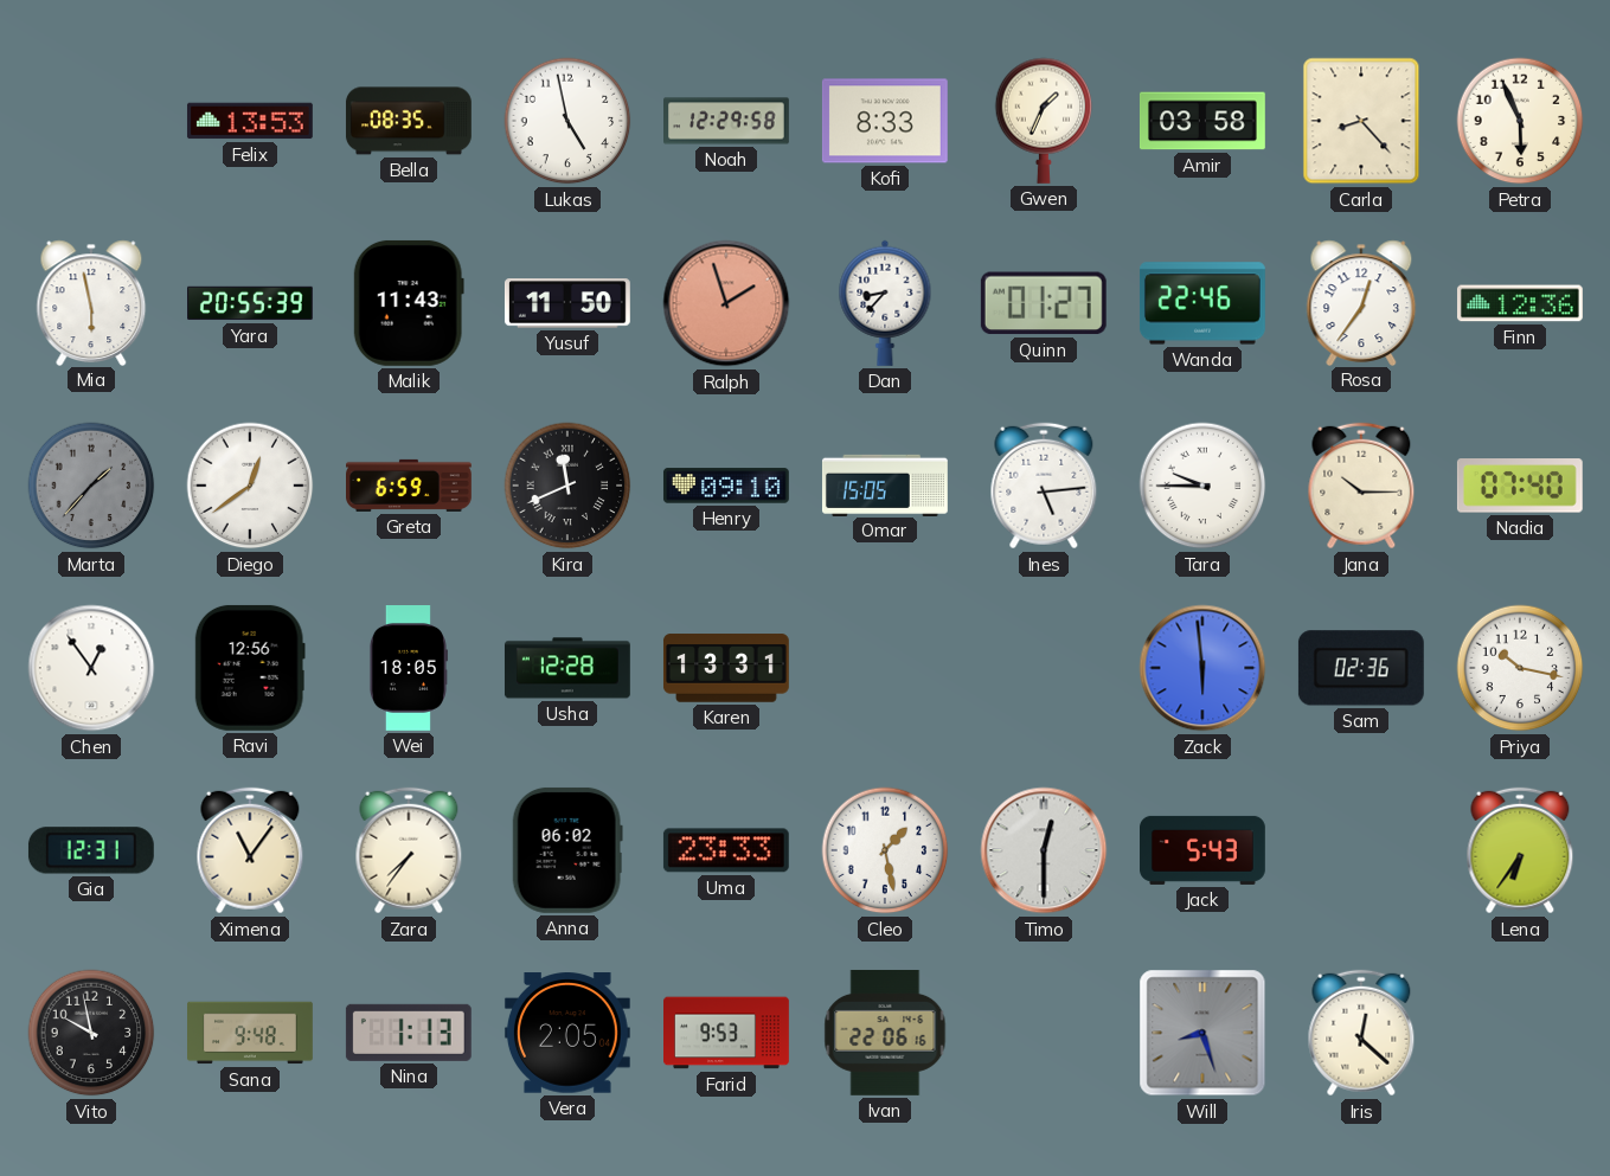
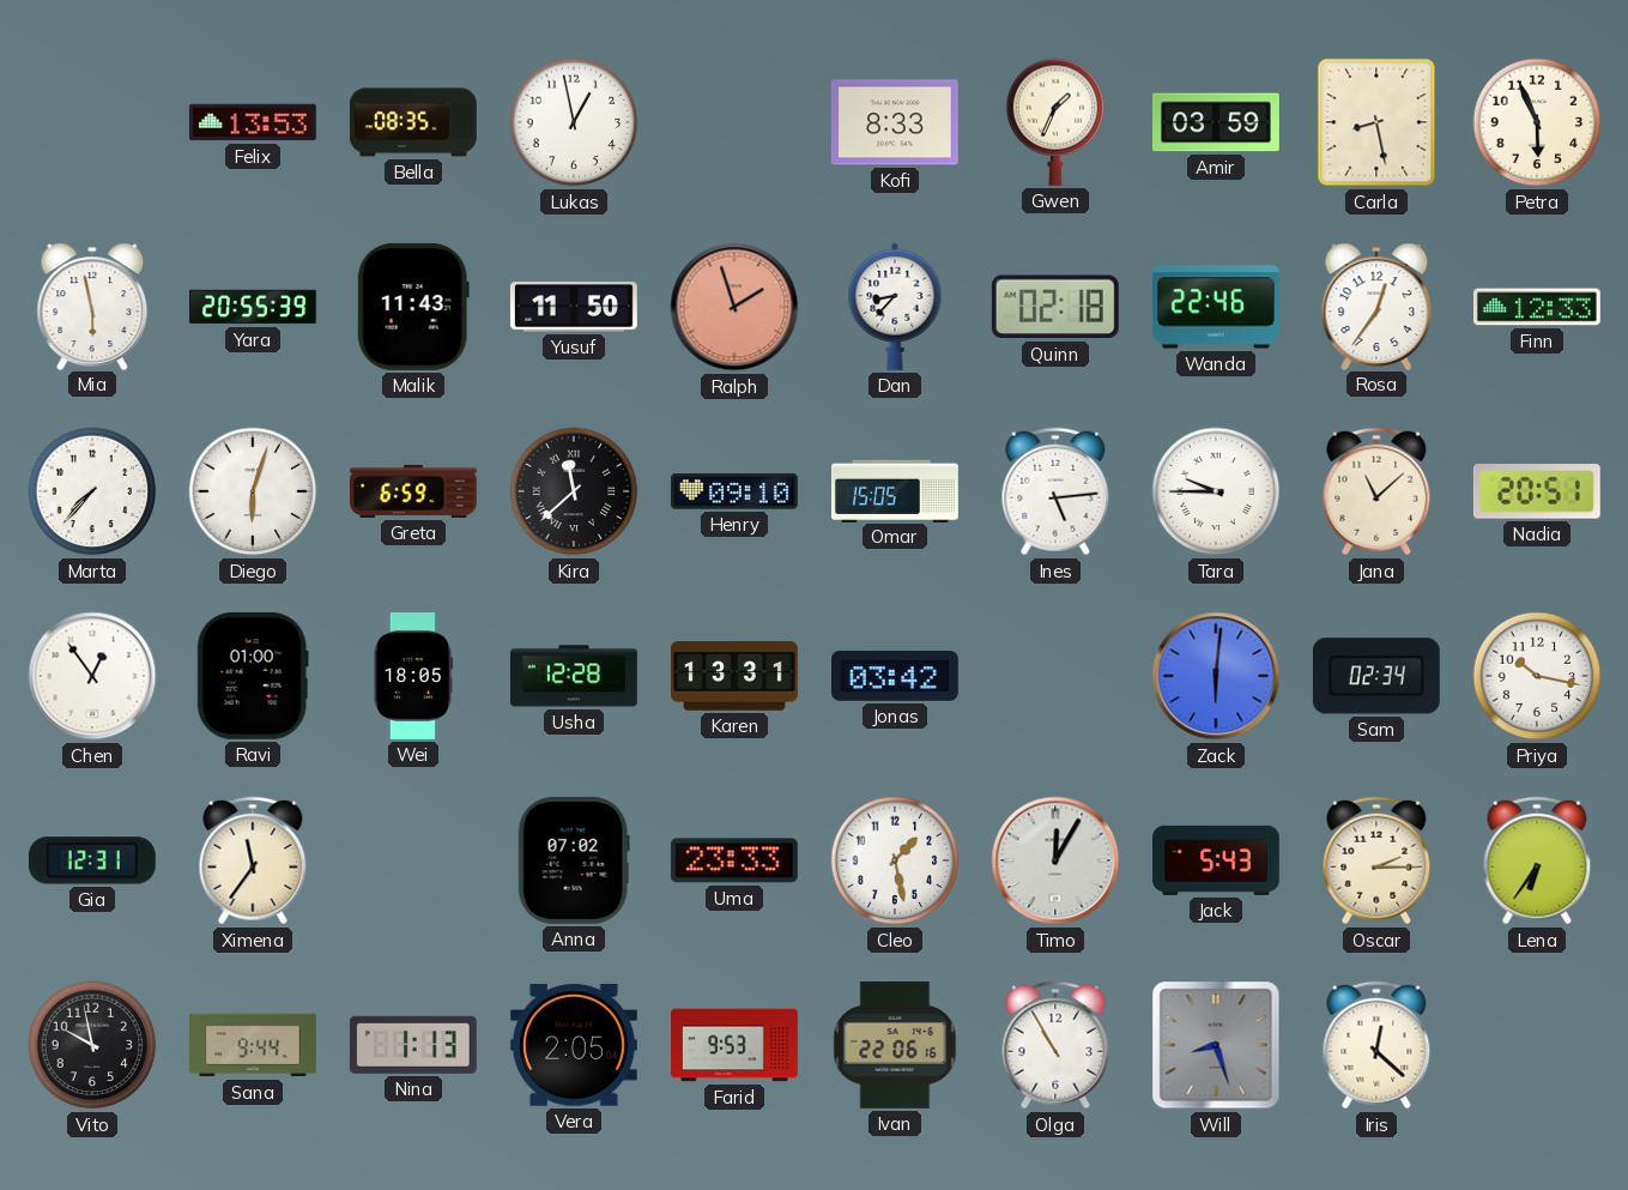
Lukas: 4:58 -> 12:58 (574, 122)
Noah: 12:29 -> none (727, 121)
Amir: 03:58 -> 03:59 (1216, 122)
Carla: 8:23 -> 8:28 (1376, 122)
Quinn: 01:27 -> 02:18 (1055, 307)
Finn: 12:36 -> 12:33 (1537, 307)
Marta: 1:37 -> 7:37 (92, 491)
Marta dial: grey -> white (92, 491)
Diego: 12:39 -> 6:03 (253, 491)
Kira: 11:41 -> 11:38 (574, 491)
Jana: 10:15 -> 11:08 (1376, 491)
Nadia: 07:40 -> 20:51 (1537, 491)
Ravi: 12:56 -> 01:00 (253, 676)
Jonas: none -> 03:42 (895, 677)
Zack: 5:59 -> 6:01 (1216, 676)
Sam: 02:36 -> 02:34 (1376, 676)
Ximena: 11:06 -> 11:36 (253, 860)
Zara: 7:36 -> none (409, 850)
Anna: 06:02 -> 07:02 (574, 860)
Timo: 12:30 -> 12:05 (1055, 860)
Oscar: none -> 2:15 (1376, 860)
Sana: 9:48 -> 9:44 (254, 1045)
Olga: none -> 10:55 (1055, 1045)
